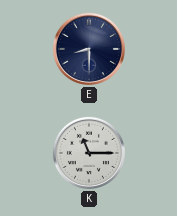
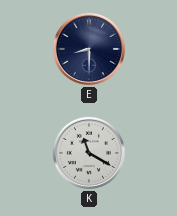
K: 11:15 -> 11:20 (89, 153)
